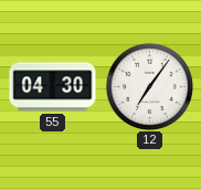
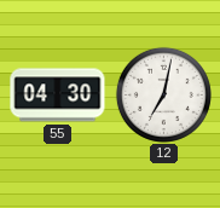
12: 7:06 -> 7:02 (163, 94)
